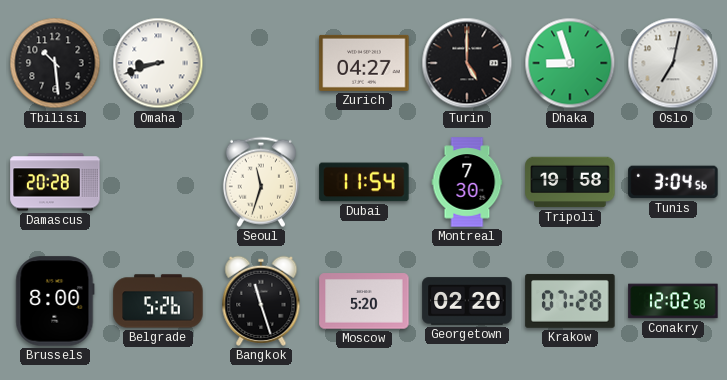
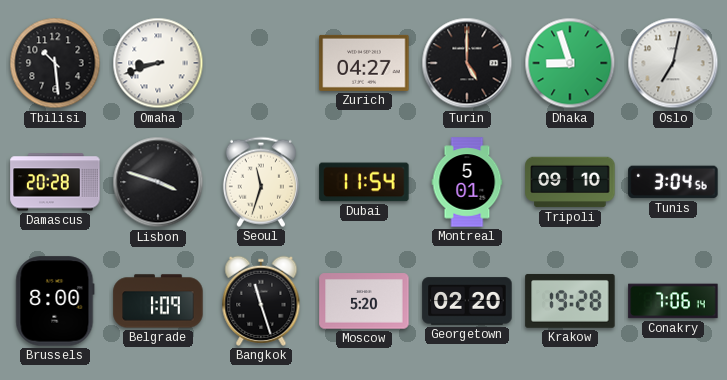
Lisbon: none -> 3:48 (158, 182)
Montreal: 7:30 -> 5:01 (467, 182)
Tripoli: 19:58 -> 09:10 (570, 182)
Belgrade: 5:26 -> 1:09 (158, 301)
Krakow: 07:28 -> 19:28 (570, 301)
Conakry: 12:02 -> 7:06 (673, 301)
